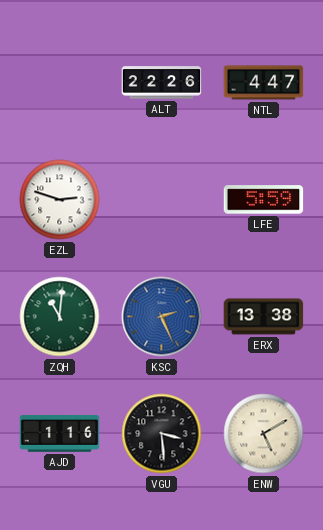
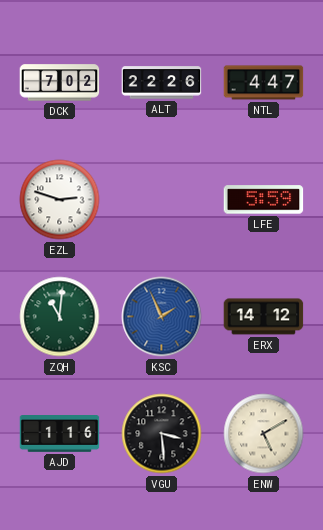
DCK: none -> 7:02 (60, 83)
KSC: 2:26 -> 1:56 (162, 317)
ERX: 13:38 -> 14:12 (264, 317)
